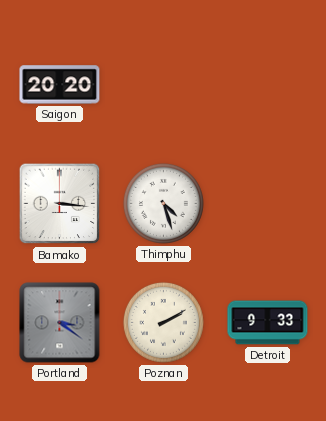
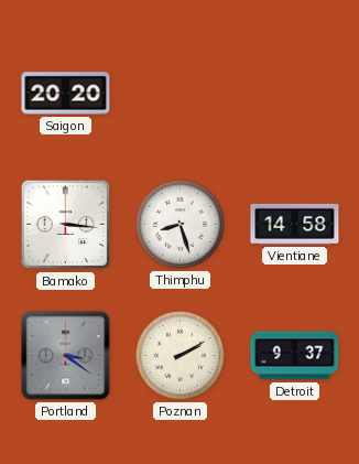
Thimphu: 4:27 -> 8:27 (179, 224)
Vientiane: none -> 14:58 (295, 224)
Detroit: 9:33 -> 9:37 (295, 356)
